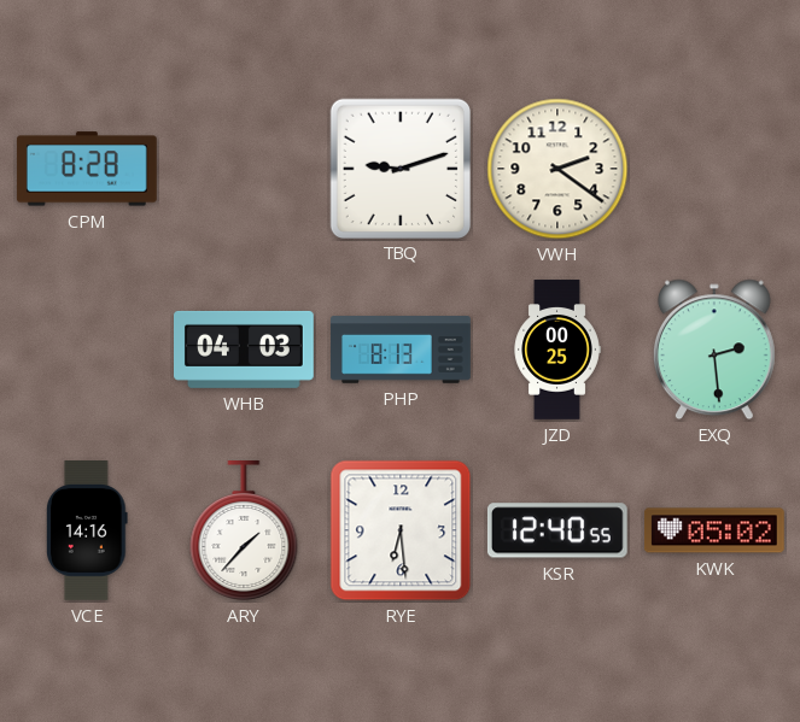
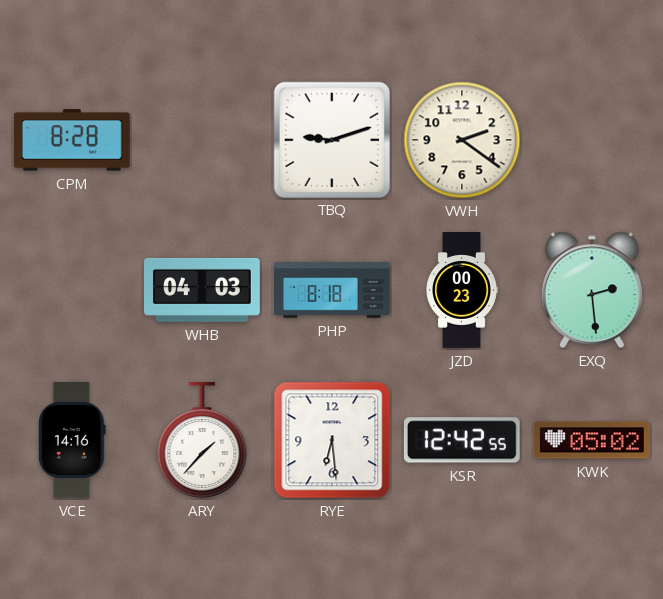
PHP: 8:13 -> 8:18 (332, 290)
JZD: 00:25 -> 00:23 (462, 290)
KSR: 12:40 -> 12:42 (462, 440)
